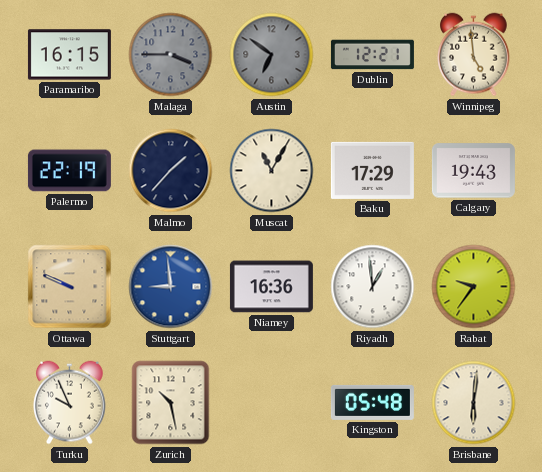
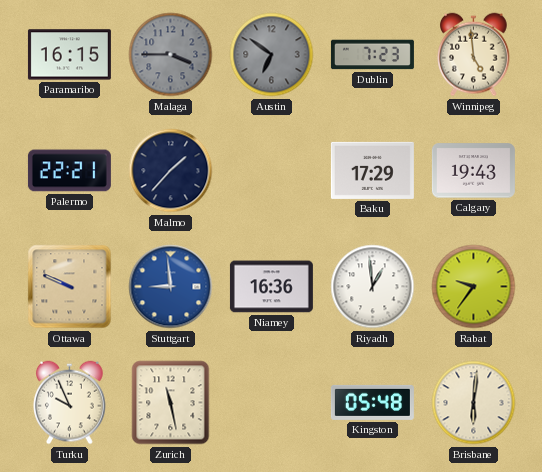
Dublin: 12:21 -> 7:23 (372, 55)
Palermo: 22:19 -> 22:21 (69, 171)
Muscat: 11:05 -> none (272, 171)
Zurich: 10:28 -> 11:28 (171, 403)
